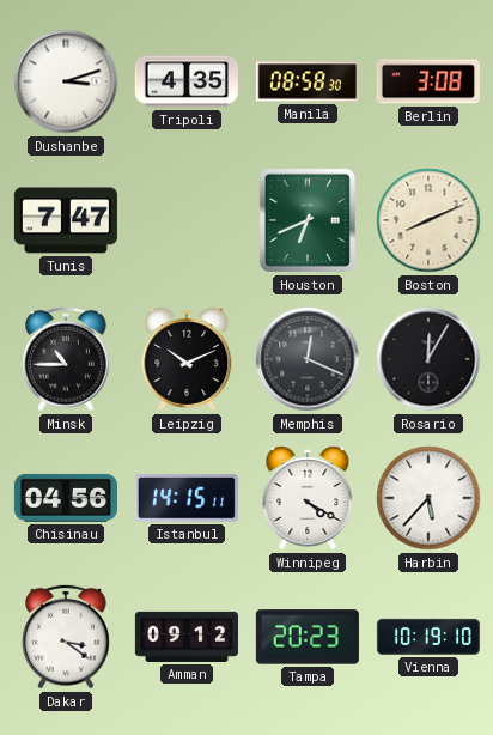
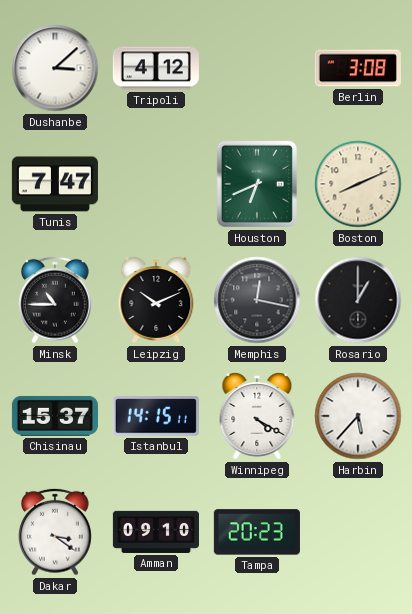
Dushanbe: 3:12 -> 3:08 (55, 68)
Tripoli: 4:35 -> 4:12 (156, 68)
Manila: 08:58 -> none (308, 81)
Memphis: 12:19 -> 12:17 (257, 300)
Rosario: 12:05 -> 1:00 (358, 300)
Chisinau: 04:56 -> 15:37 (55, 416)
Amman: 09:12 -> 09:10 (156, 532)
Vienna: 10:19 -> none (428, 637)
